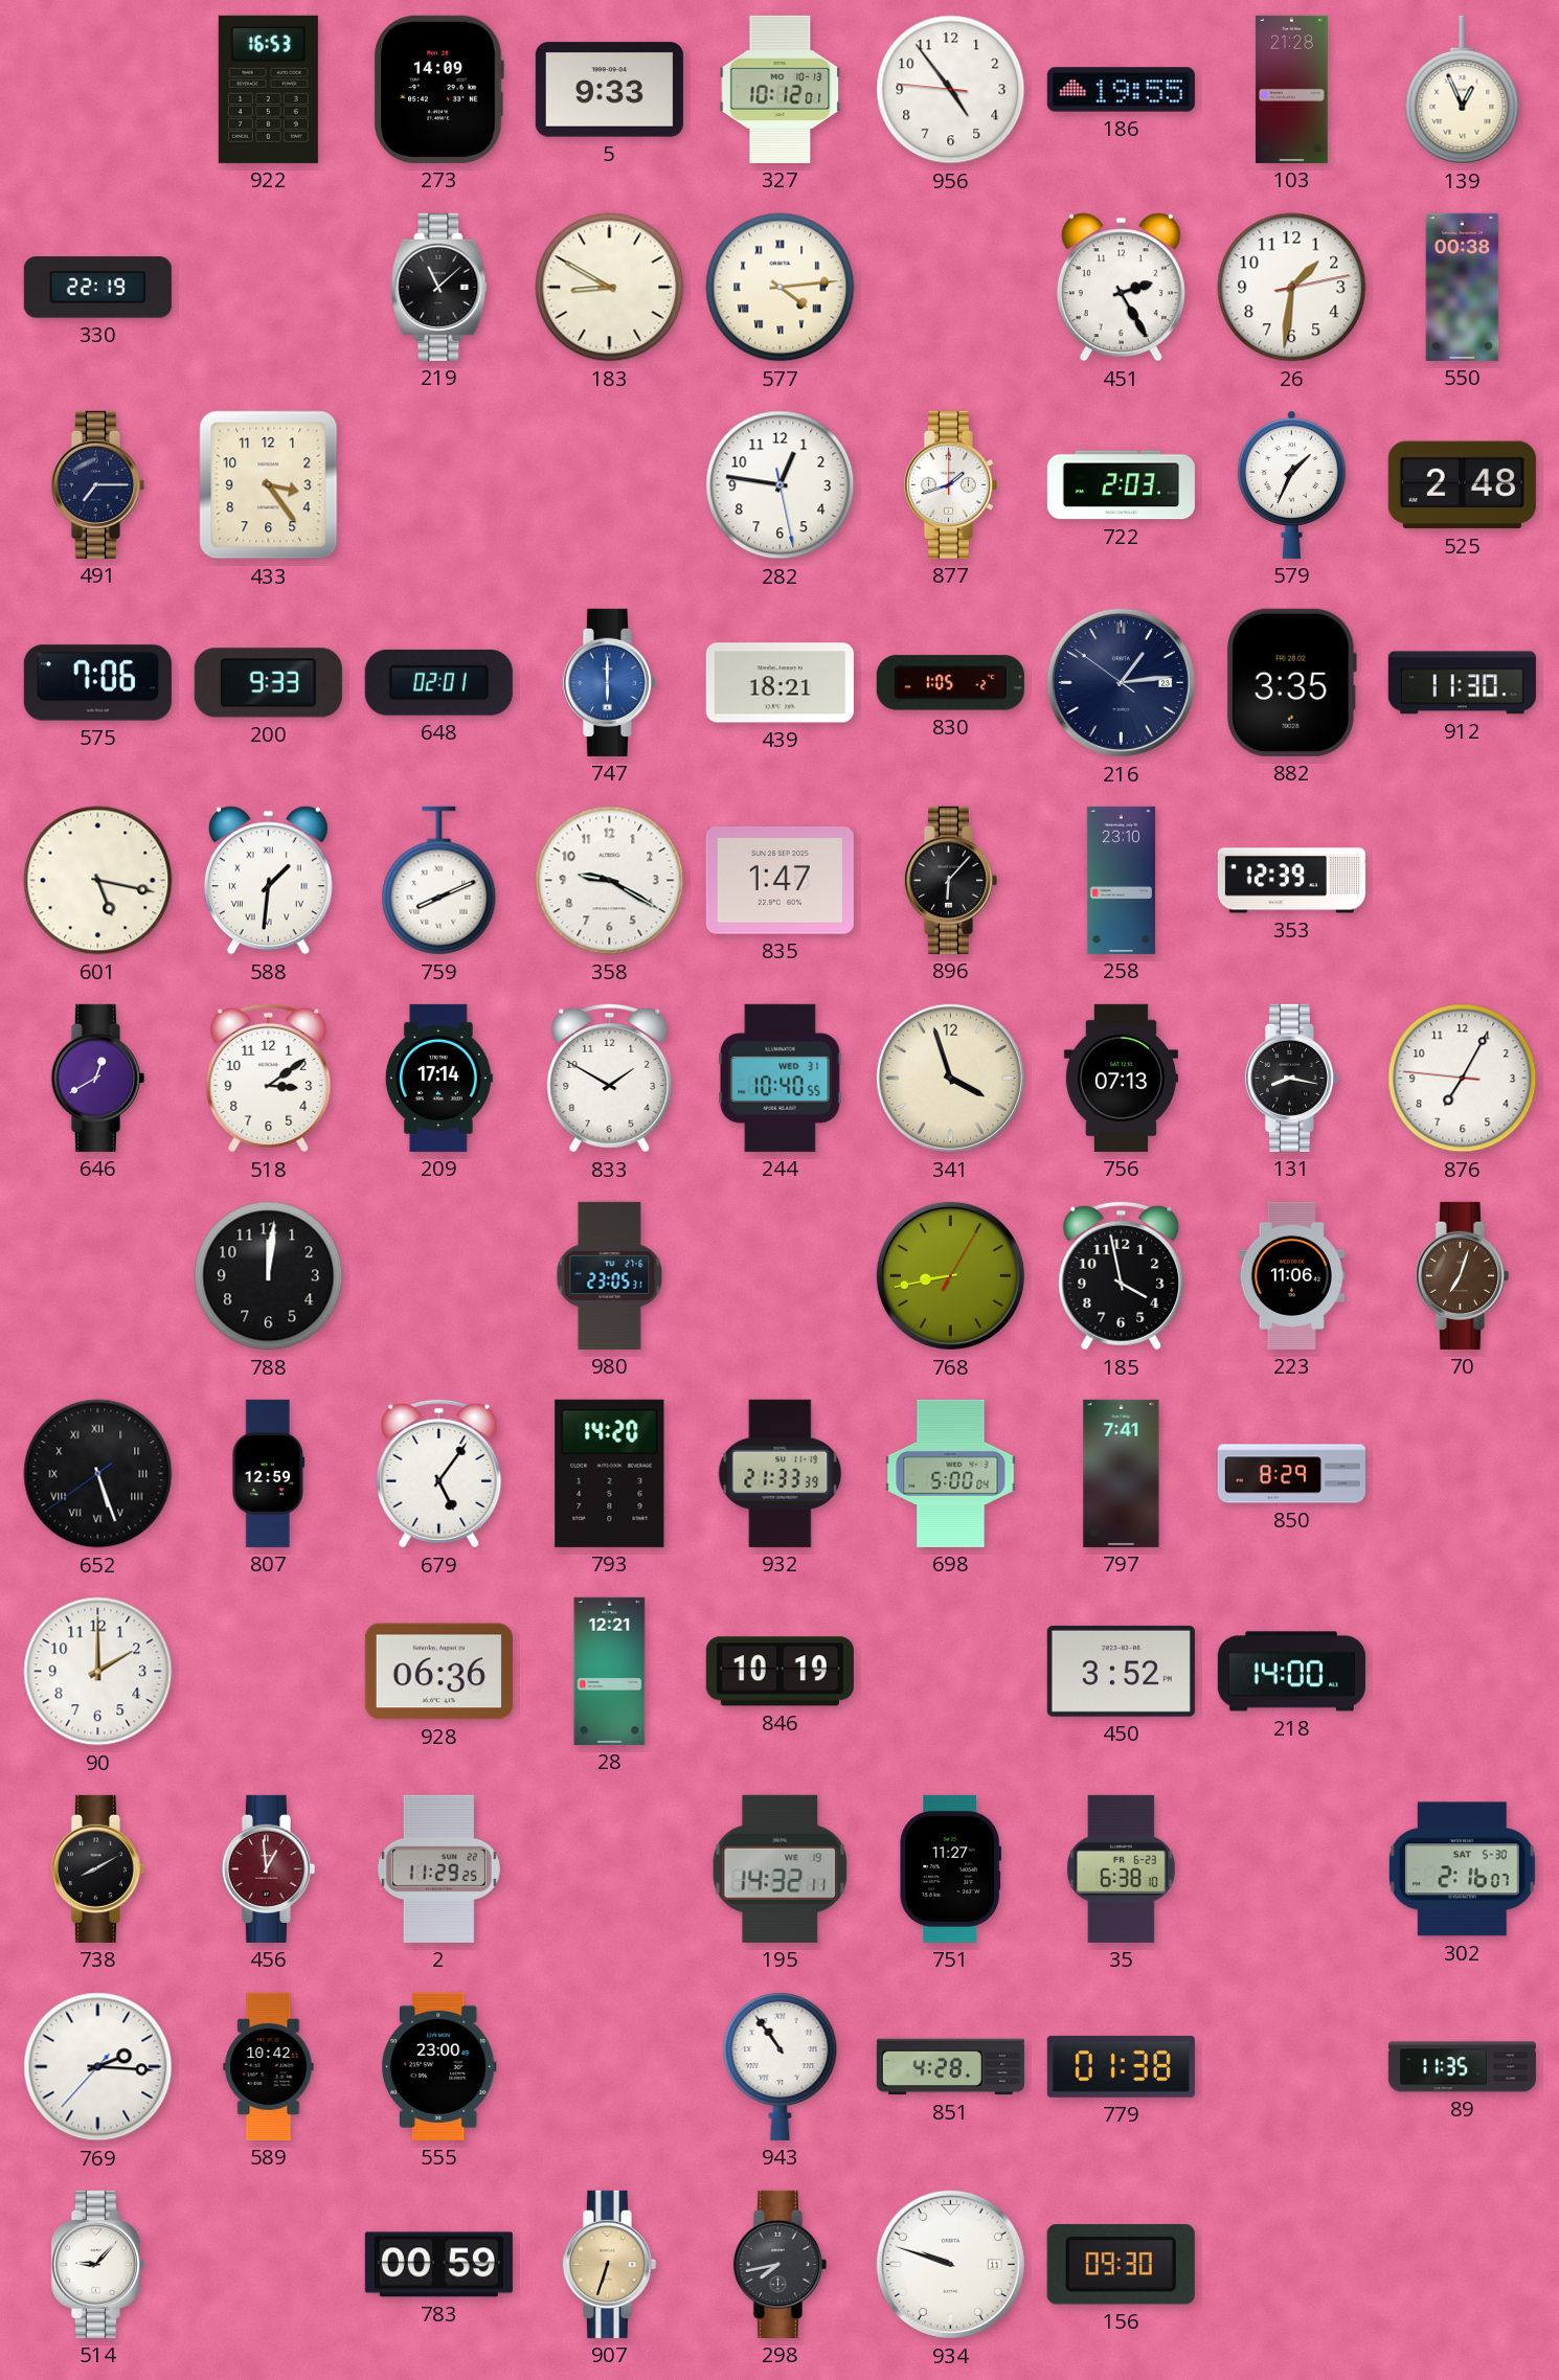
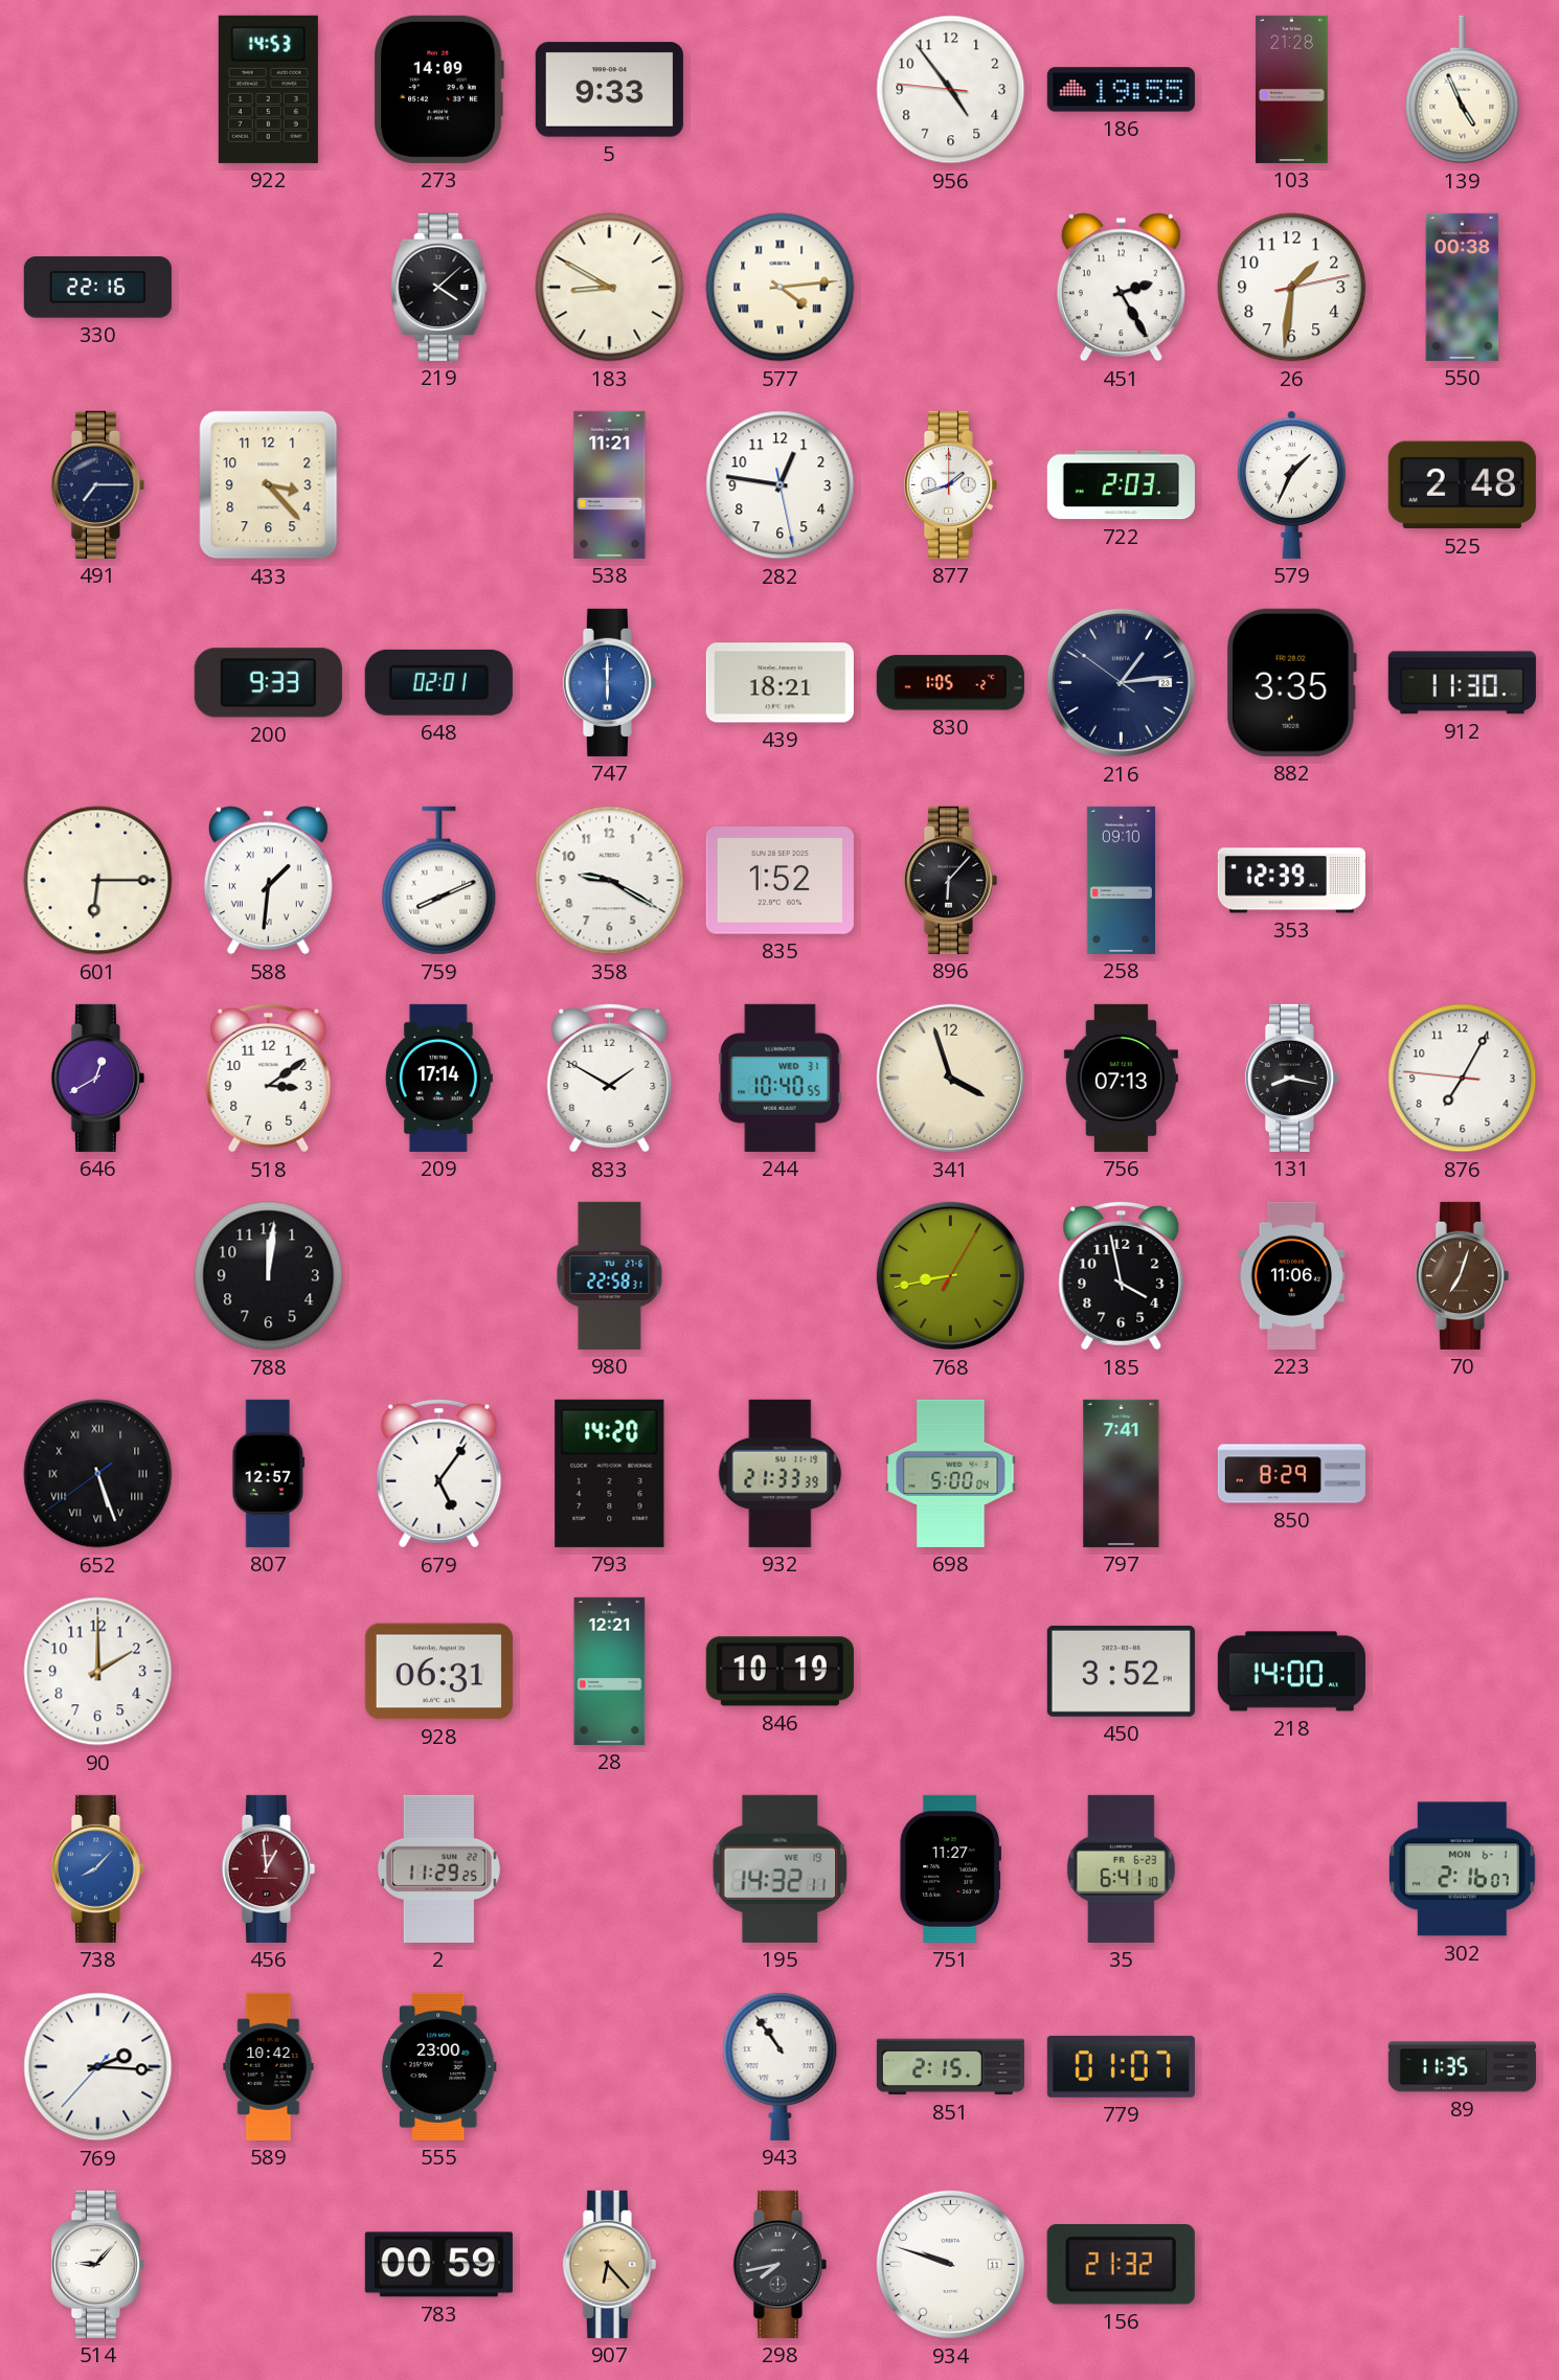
922: 16:53 -> 14:53 (268, 89)
327: 10:12 -> none (781, 89)
139: 12:56 -> 4:56 (1463, 90)
330: 22:19 -> 22:16 (97, 288)
219: 11:08 -> 4:08 (439, 287)
433: 3:24 -> 3:23 (269, 485)
538: none -> 11:21 (610, 484)
575: 7:06 -> none (97, 683)
601: 5:17 -> 6:15 (98, 881)
835: 1:47 -> 1:52 (779, 881)
258: 23:10 -> 09:10 (1121, 880)
980: 23:05 -> 22:58 (610, 1275)
807: 12:59 -> 12:57 (269, 1473)
928: 06:36 -> 06:31 (438, 1672)
738: 8:10 -> 8:07 (97, 1868)
738 dial: black -> blue (97, 1868)
35: 6:38 -> 6:41 (1121, 1868)
302 date: SAT 5-30 -> MON 6-1 (1462, 1869)
851: 4:28 -> 2:15 (950, 2067)
779: 01:38 -> 01:07 (1121, 2066)
907: 6:33 -> 6:23 (609, 2264)
156: 09:30 -> 21:32 (1121, 2265)
